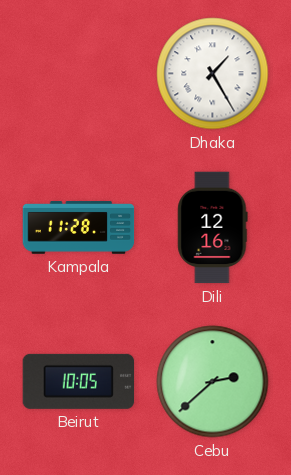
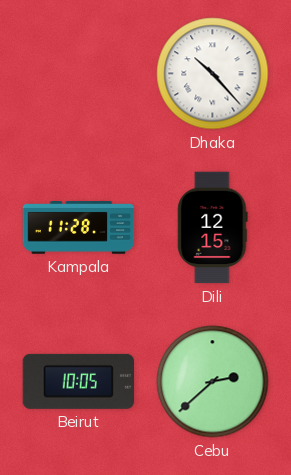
Dhaka: 1:25 -> 10:23 (213, 74)
Dili: 12:16 -> 12:15 (213, 228)
